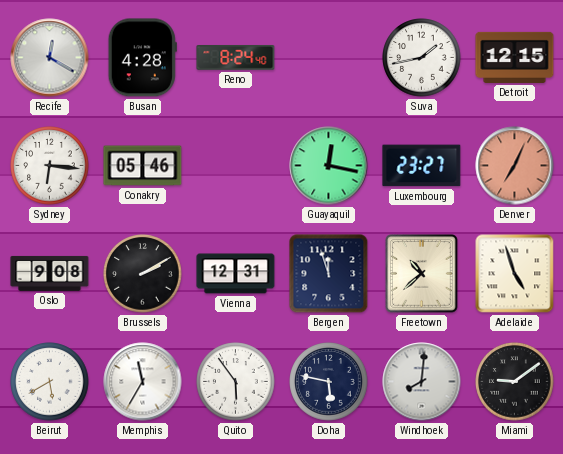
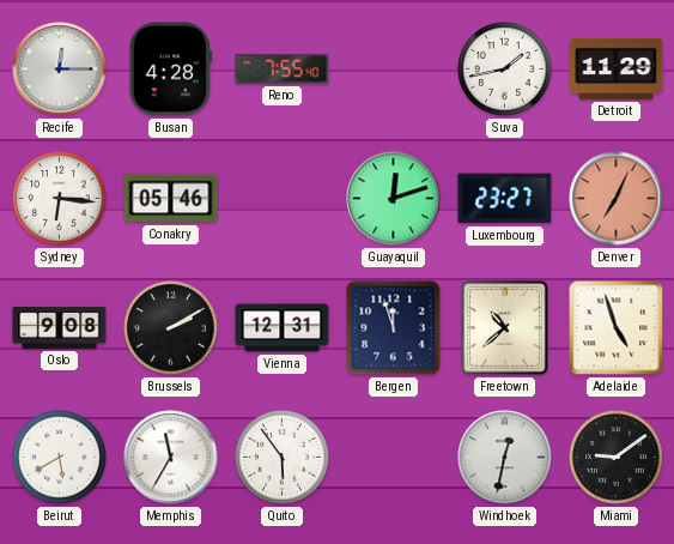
Recife: 12:20 -> 12:15 (60, 69)
Reno: 8:24 -> 7:55 (283, 68)
Detroit: 12:15 -> 11:29 (617, 68)
Guayaquil: 12:17 -> 12:12 (394, 199)
Doha: 5:47 -> none (329, 382)
Windhoek: 8:01 -> 12:32 (505, 458)
